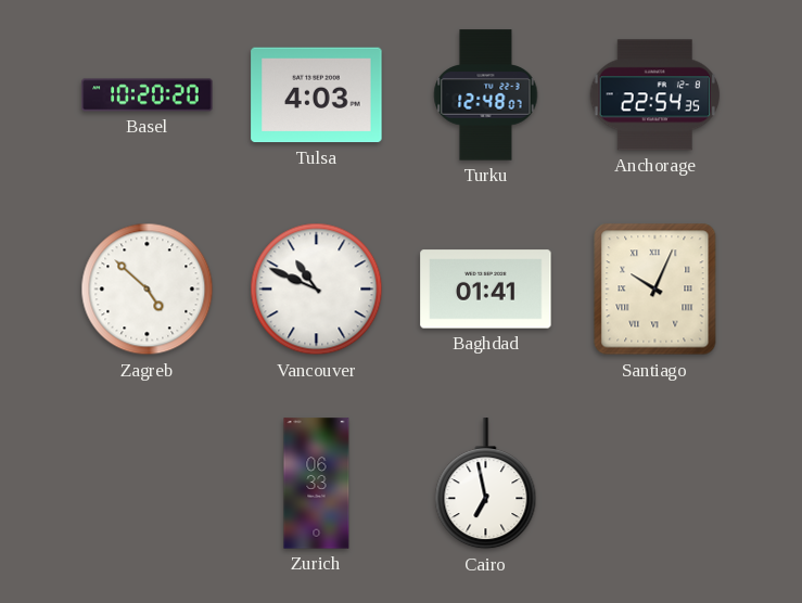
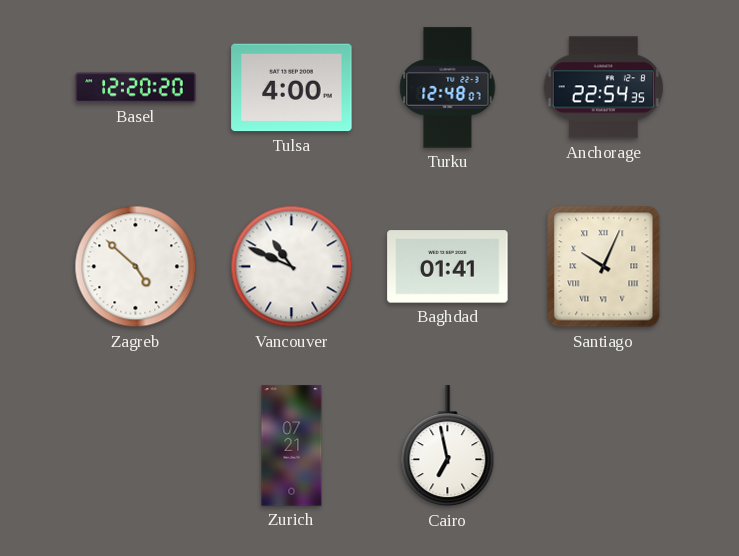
Basel: 10:20 -> 12:20 (136, 88)
Tulsa: 4:03 -> 4:00 (292, 88)
Zurich: 06:33 -> 07:21 (292, 446)
